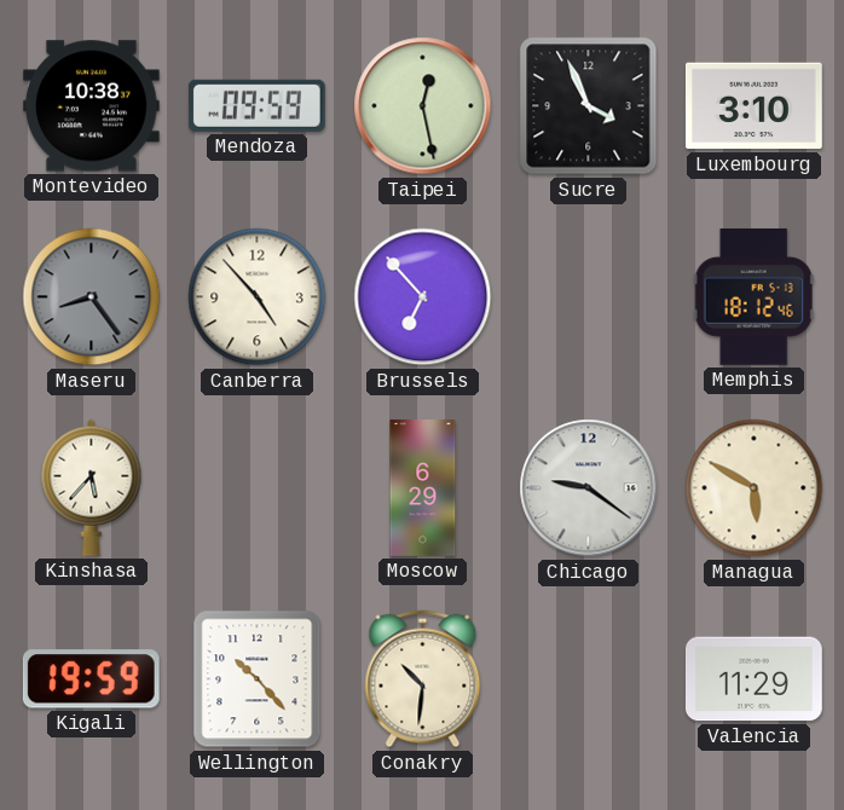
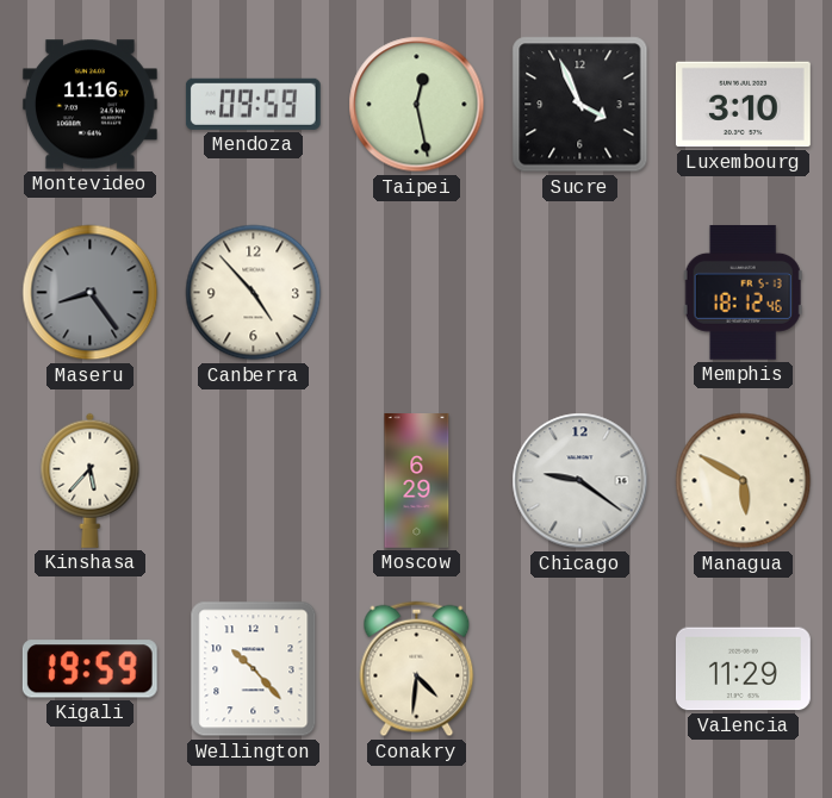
Montevideo: 10:38 -> 11:16 (89, 105)
Brussels: 6:53 -> none (423, 297)
Conakry: 10:31 -> 4:31 (417, 669)
